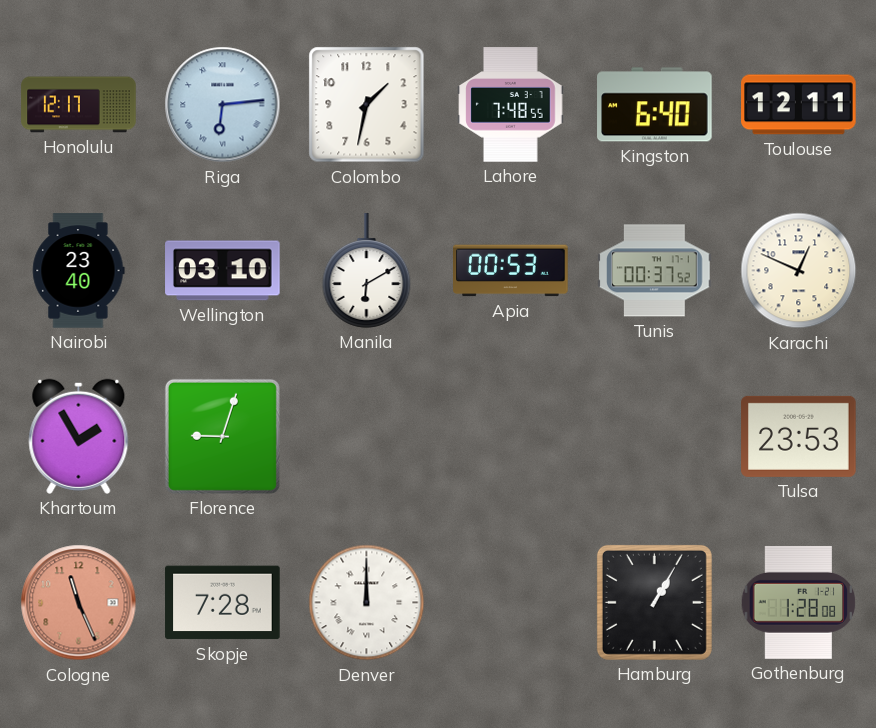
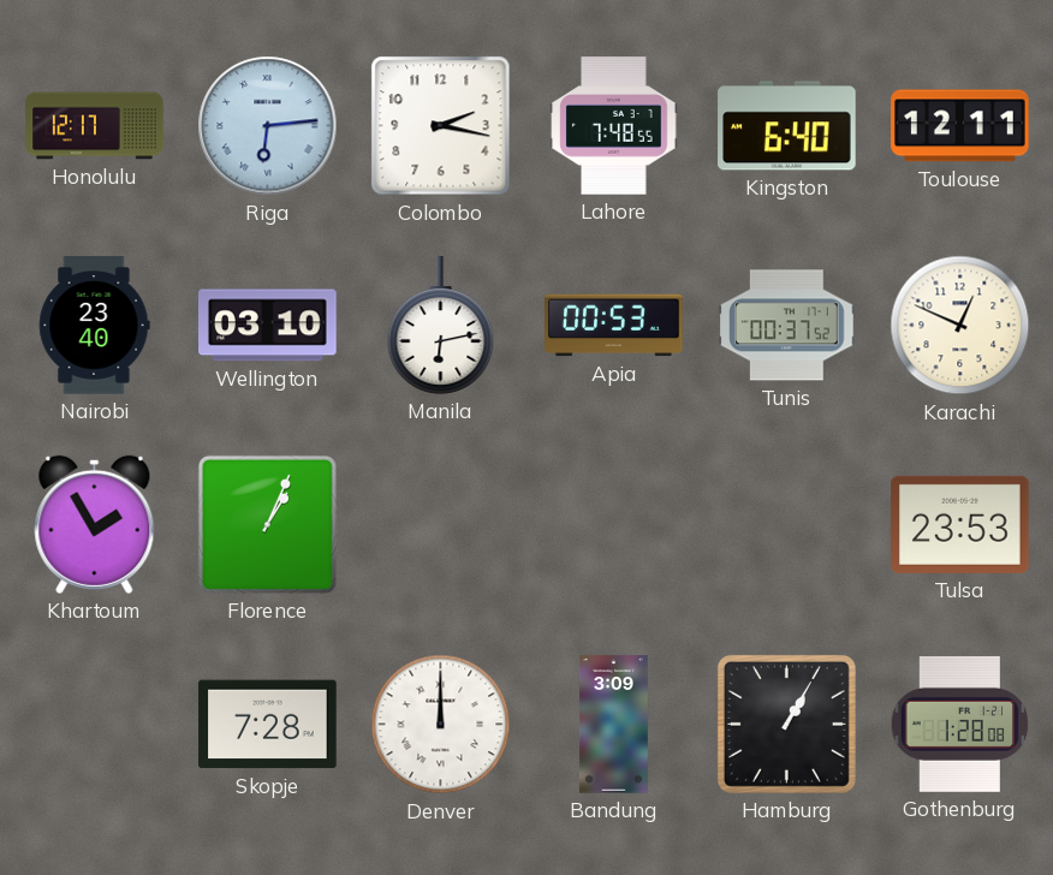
Colombo: 1:32 -> 2:17 (441, 126)
Manila: 6:10 -> 6:13 (441, 326)
Florence: 9:03 -> 1:04 (267, 524)
Cologne: 11:26 -> none (79, 603)
Bandung: none -> 3:09 (613, 725)
